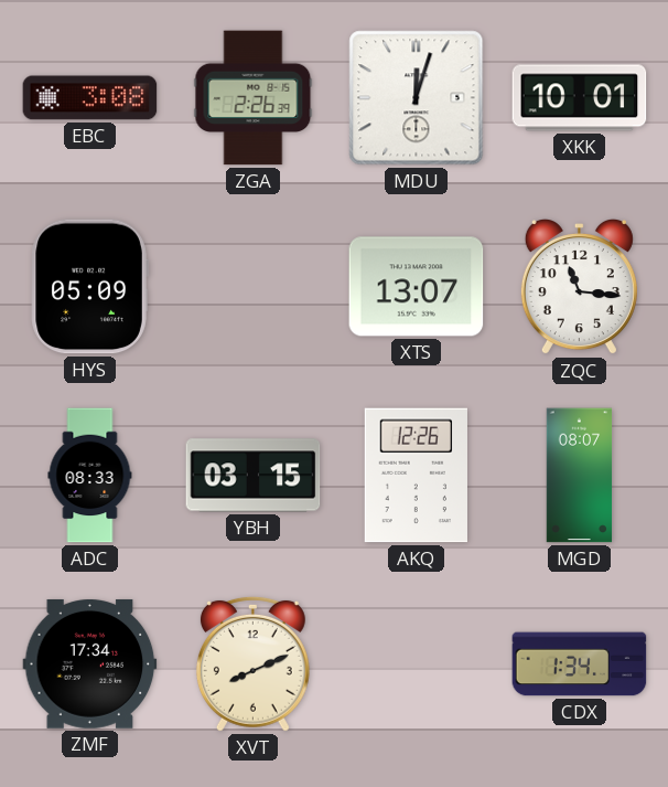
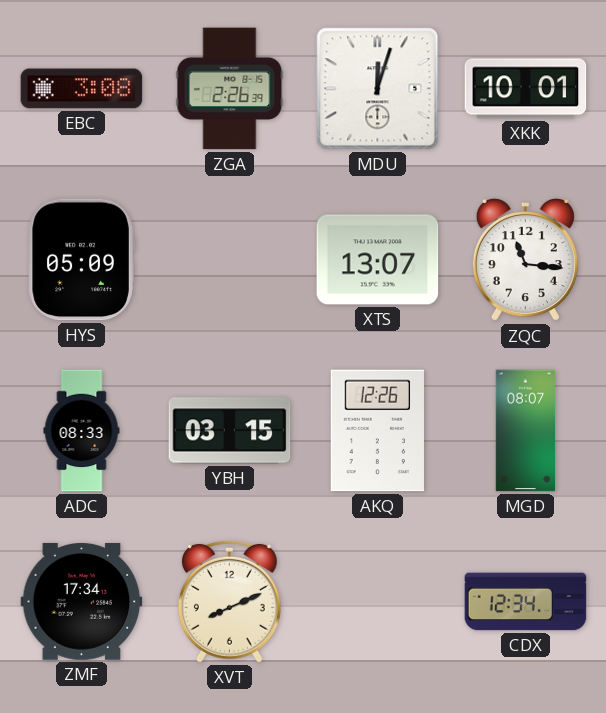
CDX: 1:34 -> 12:34 (526, 602)
